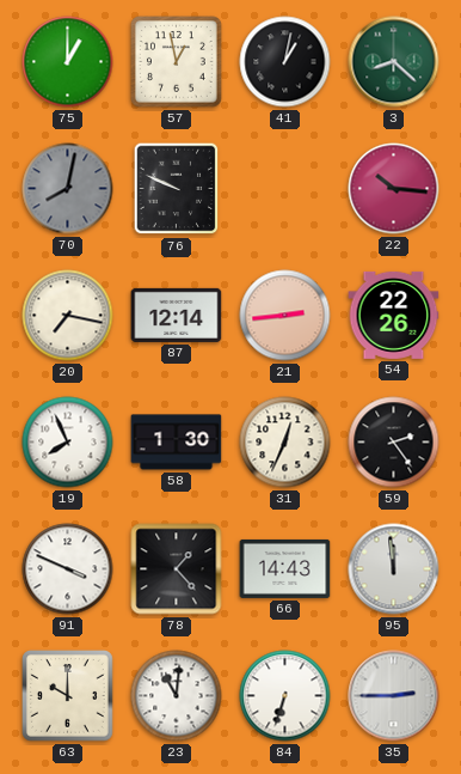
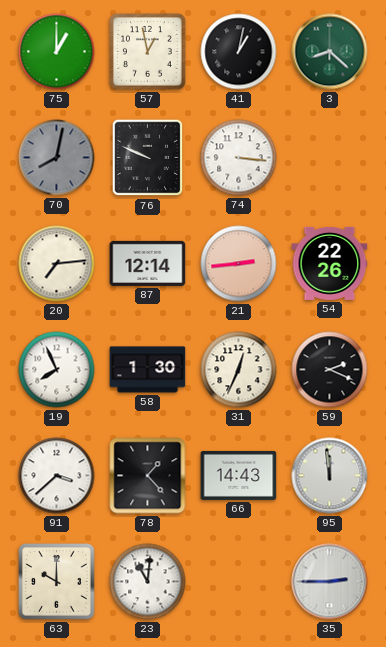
74: none -> 3:16 (239, 158)
22: 10:16 -> none (394, 189)
20: 7:17 -> 7:14 (57, 264)
59: 2:24 -> 2:19 (330, 370)
91: 3:49 -> 3:38 (57, 476)
84: 6:33 -> none (285, 696)
